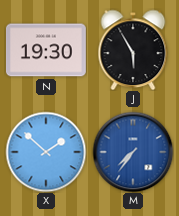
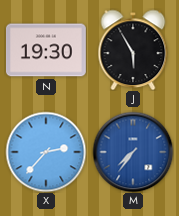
X: 1:52 -> 2:37 (46, 152)
